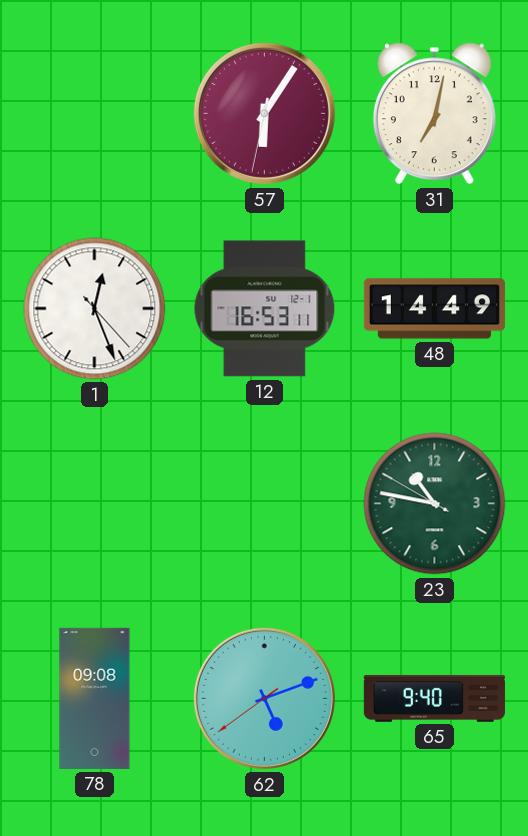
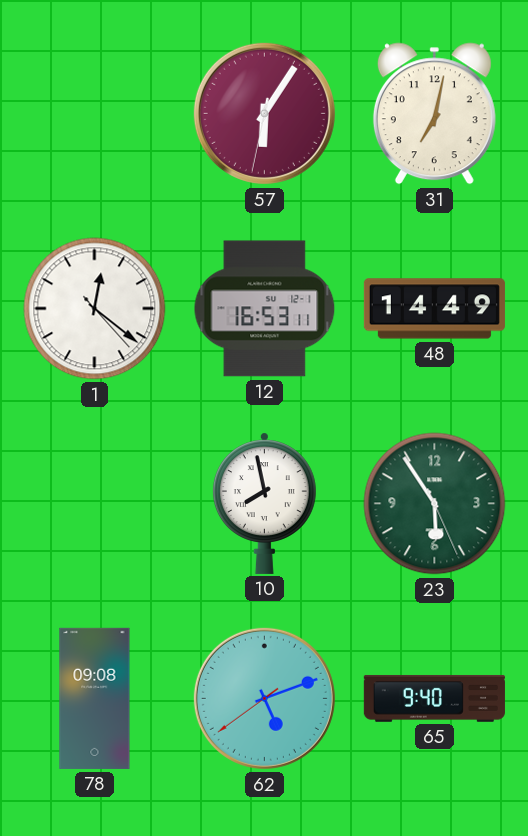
1: 12:26 -> 12:21 (95, 309)
10: none -> 7:58 (264, 503)
23: 10:46 -> 5:54 (435, 504)
